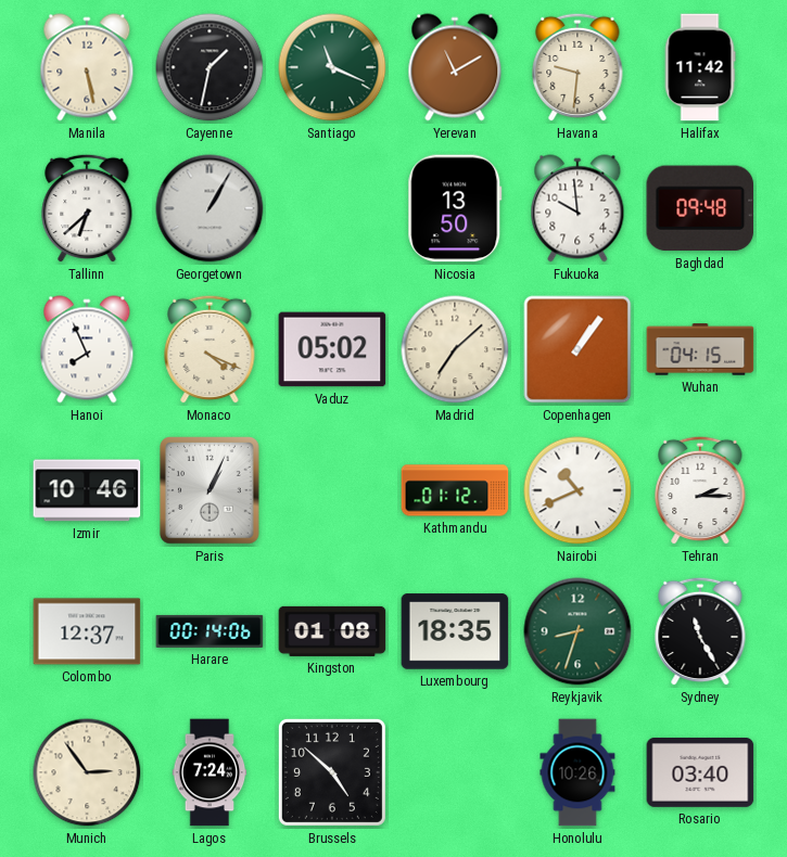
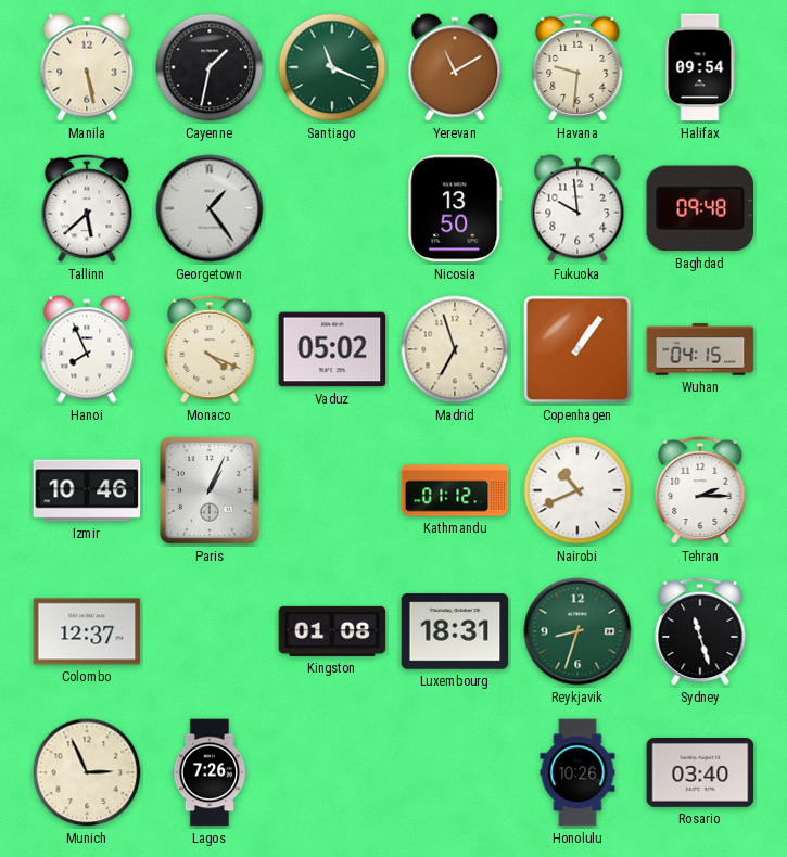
Halifax: 11:42 -> 09:54 (700, 67)
Tallinn: 6:38 -> 5:38 (87, 208)
Georgetown: 1:05 -> 1:24 (210, 208)
Madrid: 7:08 -> 6:57 (455, 349)
Harare: 00:14 -> none (210, 631)
Luxembourg: 18:35 -> 18:31 (455, 631)
Sydney: 11:25 -> 11:27 (700, 631)
Munich: 2:54 -> 2:56 (87, 772)
Lagos: 7:24 -> 7:26 (210, 772)
Brussels: 4:52 -> none (332, 772)
